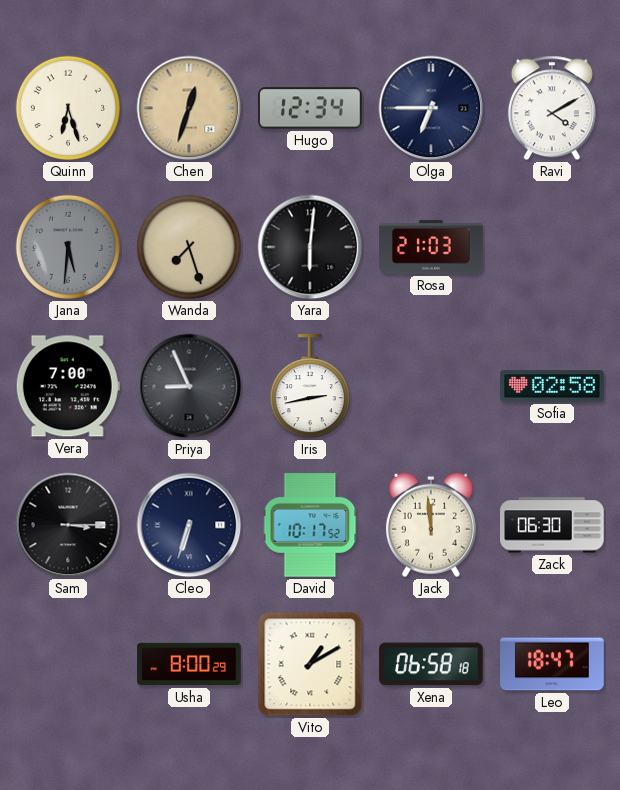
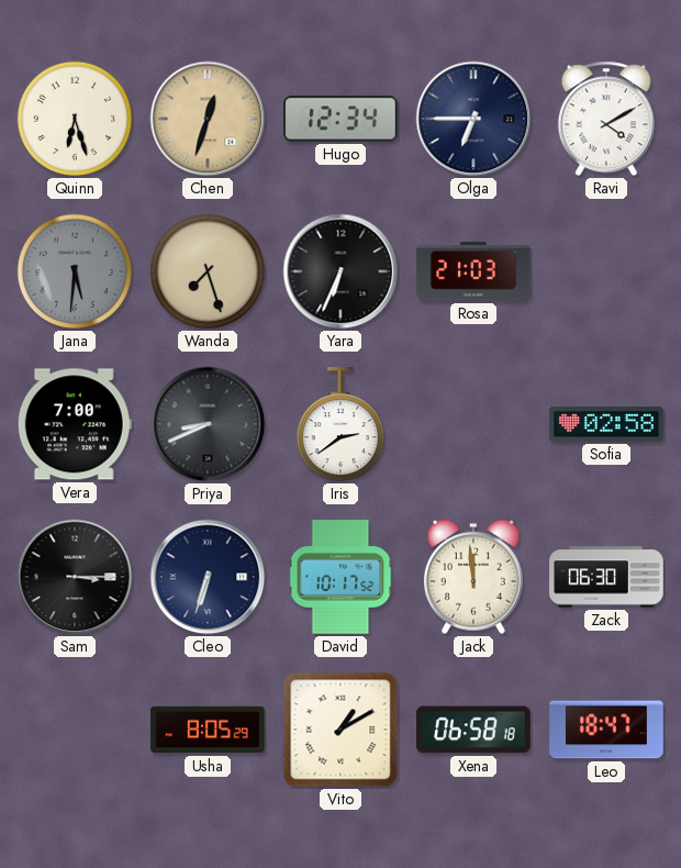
Yara: 6:01 -> 6:34 (340, 271)
Priya: 8:56 -> 8:41 (208, 424)
Iris: 2:43 -> 2:39 (340, 425)
Usha: 8:00 -> 8:05 (208, 730)
